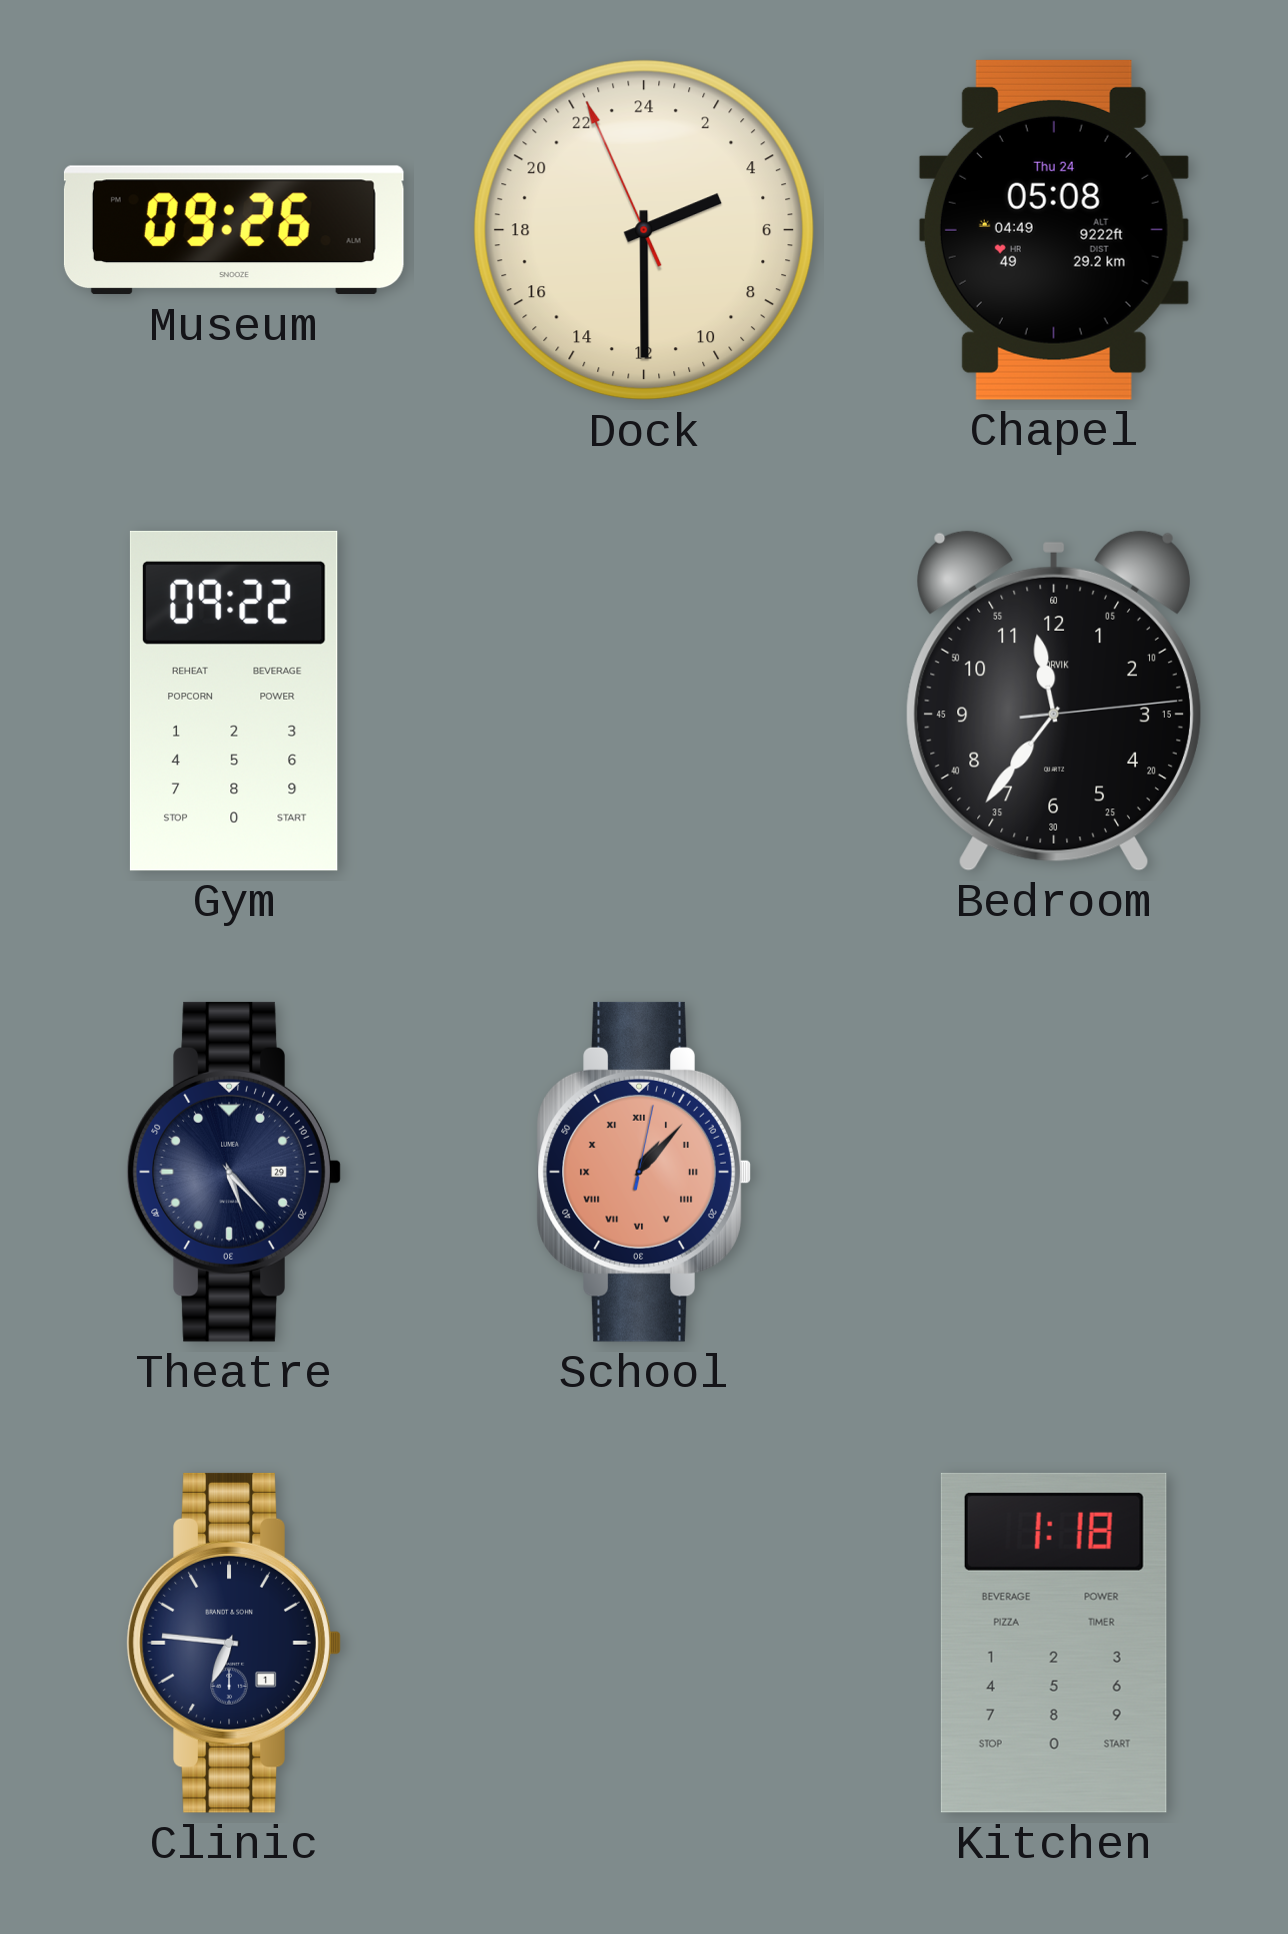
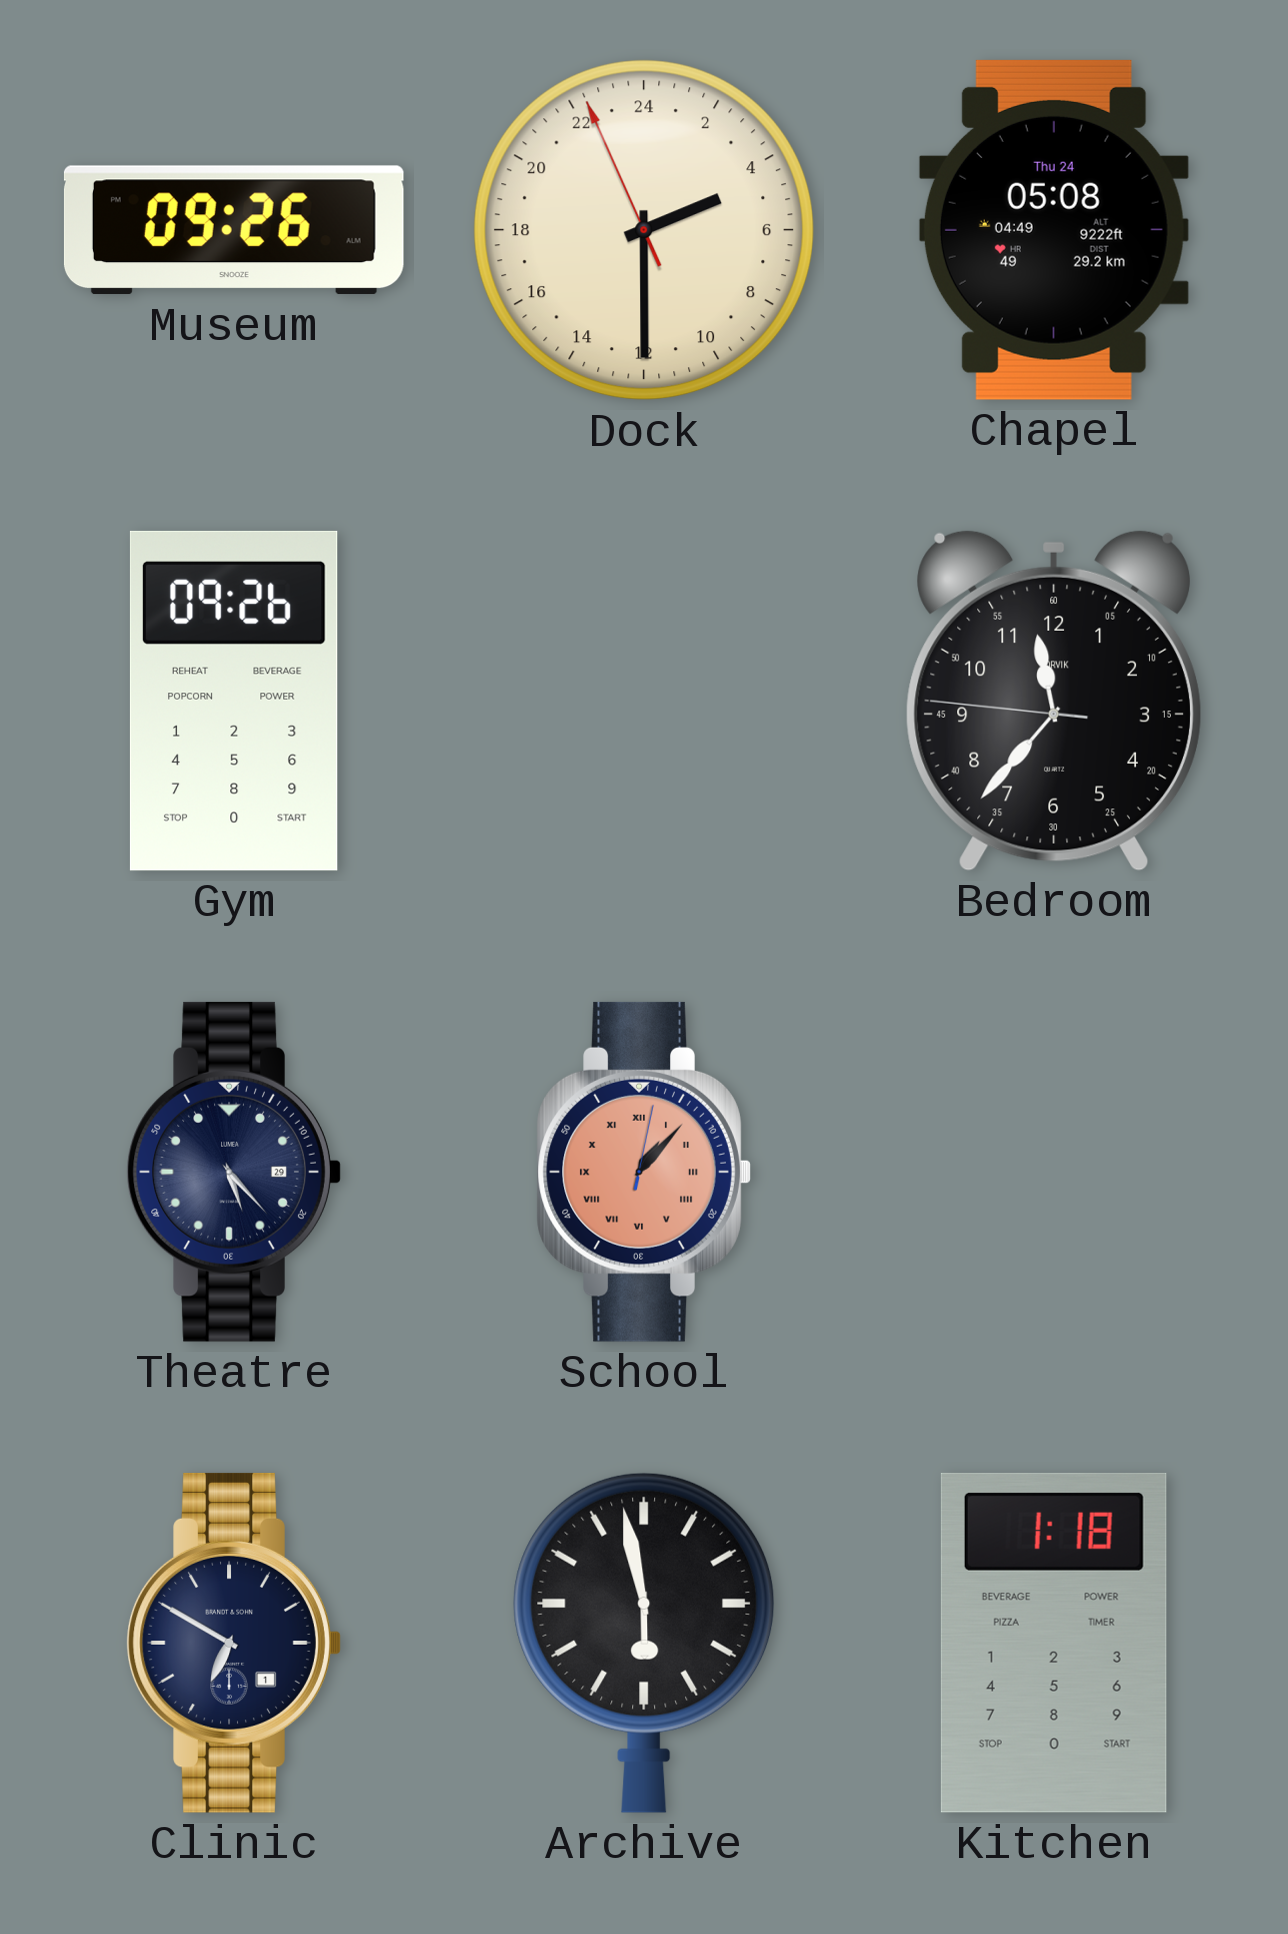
Gym: 09:22 -> 09:26 (234, 701)
Bedroom: 11:36:14 -> 11:36:46 (1054, 701)
Clinic: 6:46 -> 6:50 (234, 1643)
Archive: none -> 5:58 (644, 1643)
